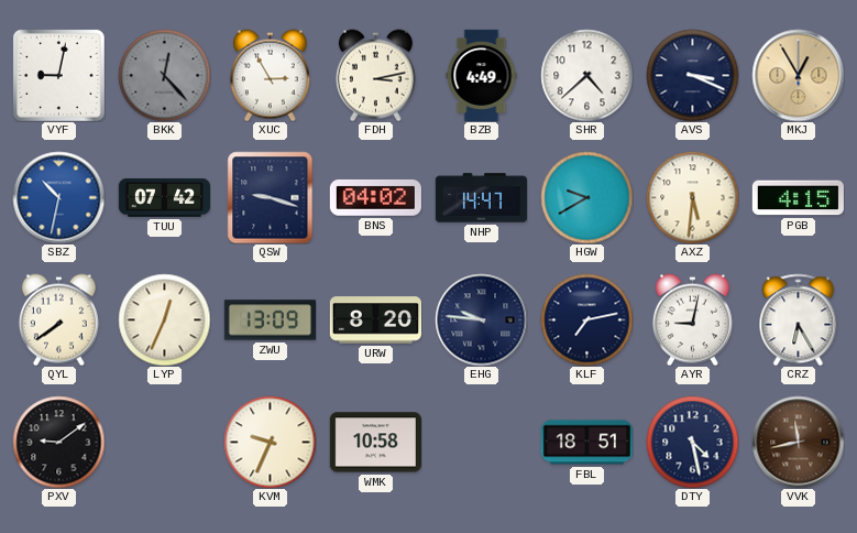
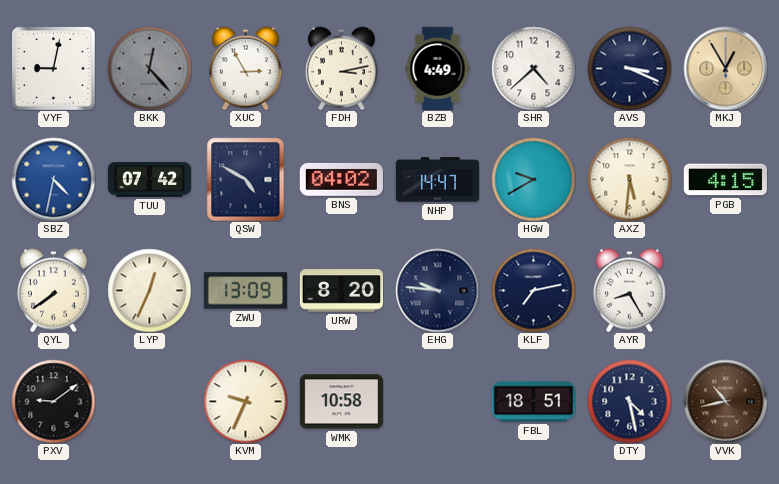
SBZ: 10:32 -> 4:32 (53, 179)
QSW: 9:18 -> 4:50 (246, 179)
AYR: 9:02 -> 8:25 (629, 290)
CRZ: 6:25 -> none (799, 319)
VVK: 11:43 -> 10:43 (725, 401)
